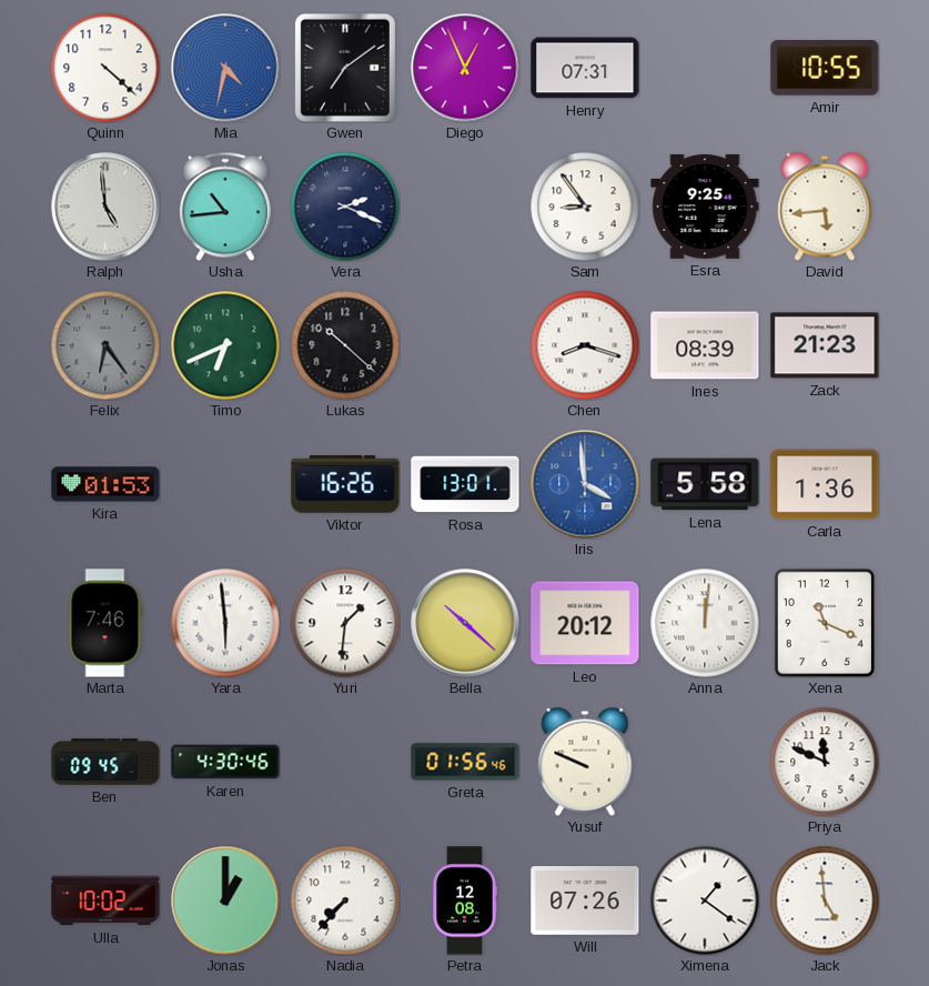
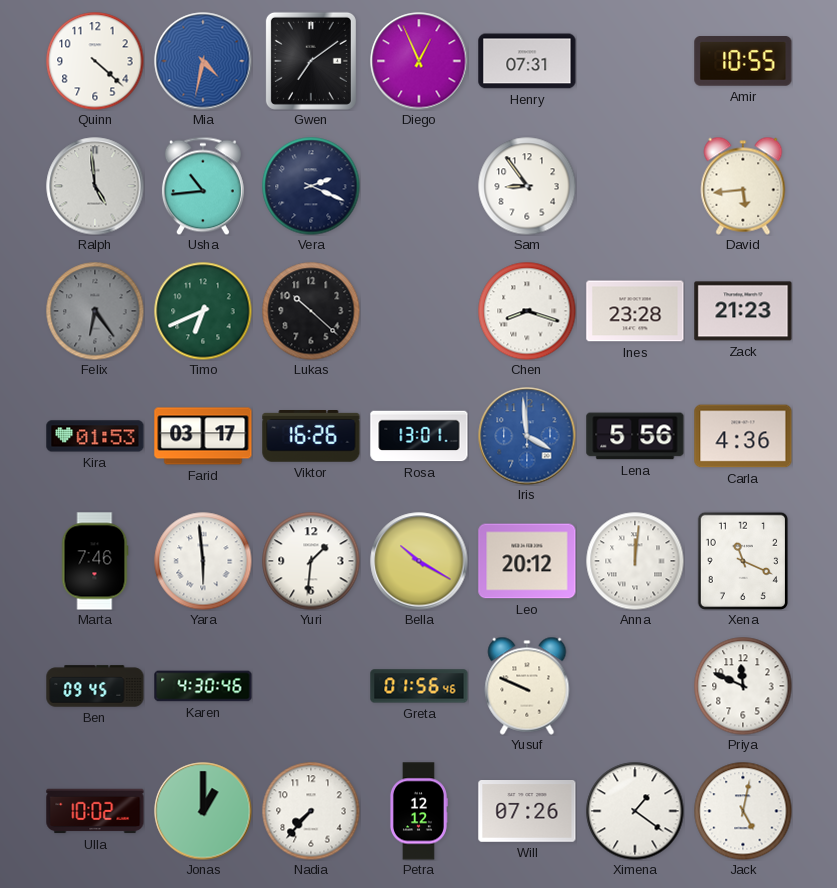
Esra: 9:25 -> none (705, 207)
Ines: 08:39 -> 23:28 (635, 311)
Farid: none -> 03:17 (203, 436)
Lena: 5:58 -> 5:56 (635, 436)
Carla: 1:36 -> 4:36 (743, 436)
Bella: 10:22 -> 10:20 (419, 561)
Petra: 12:08 -> 12:12 (418, 811)
Jack: 4:59 -> 5:02 (743, 811)
